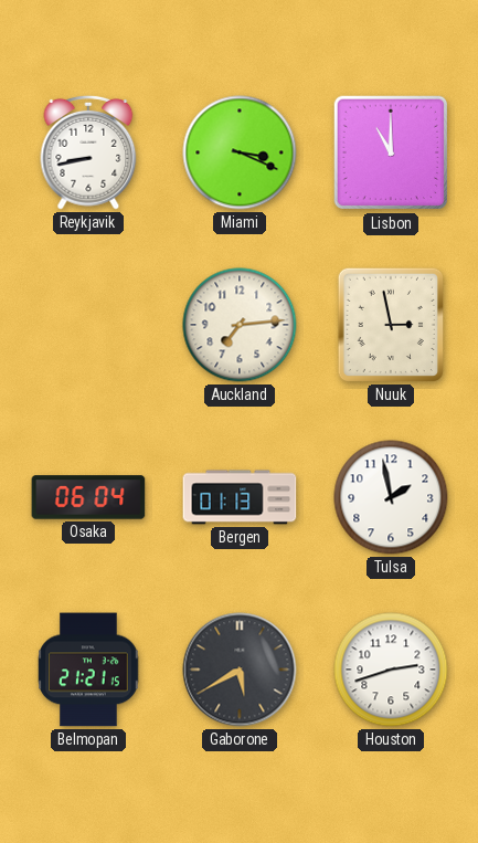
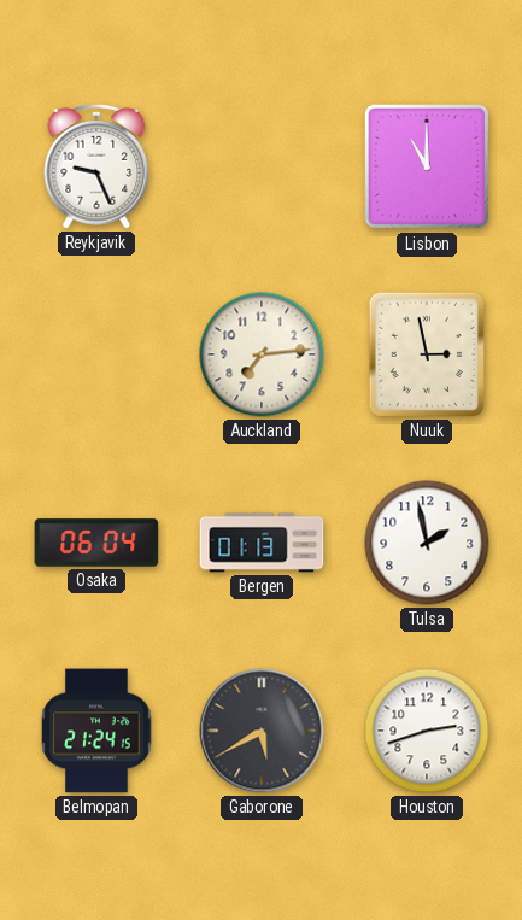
Reykjavik: 8:43 -> 9:26 (96, 166)
Miami: 3:19 -> none (240, 152)
Belmopan: 21:21 -> 21:24 (96, 731)
